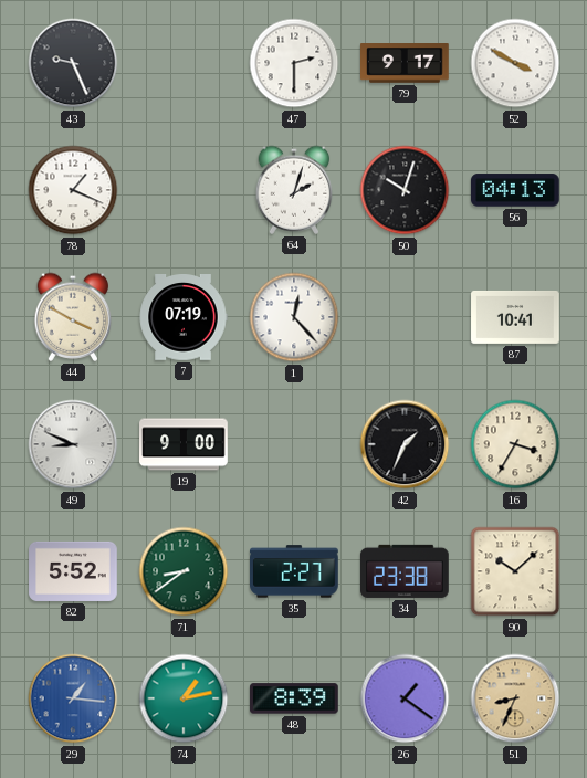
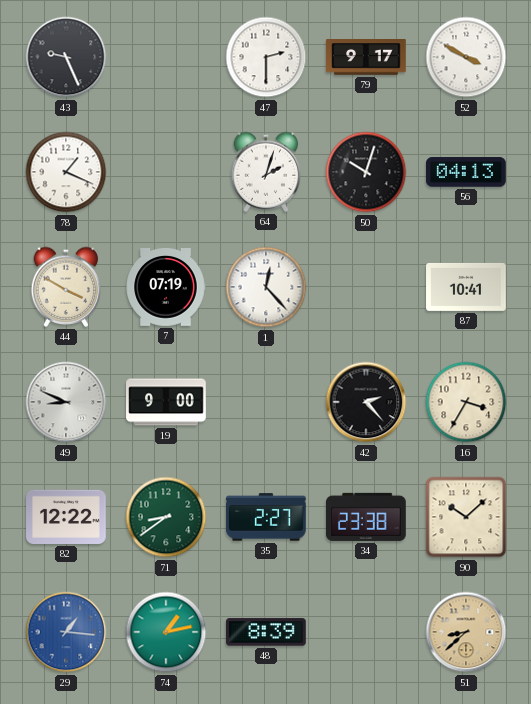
42: 1:34 -> 2:23 (366, 402)
82: 5:52 -> 12:22 (66, 517)
26: 1:21 -> none (405, 698)
51: 8:34 -> 8:38 (466, 632)
